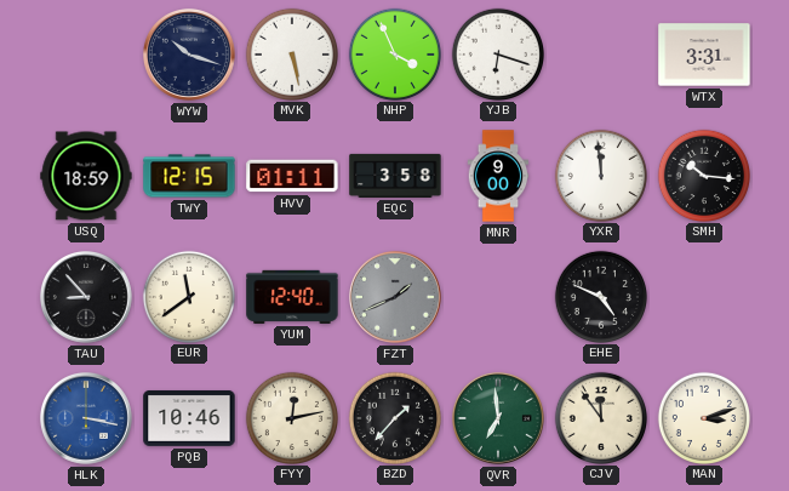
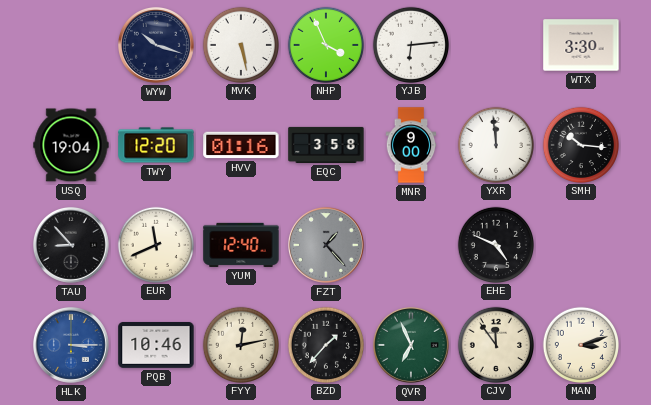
YJB: 6:18 -> 6:14 (410, 44)
WTX: 3:31 -> 3:30 (581, 45)
USQ: 18:59 -> 19:04 (71, 145)
TWY: 12:15 -> 12:20 (156, 145)
HVV: 01:11 -> 01:16 (241, 145)
EUR: 11:39 -> 11:41 (155, 244)
FZT: 1:41 -> 1:23 (327, 245)
HLK: 3:17 -> 3:15 (72, 345)
QVR: 6:59 -> 6:56 (412, 345)
